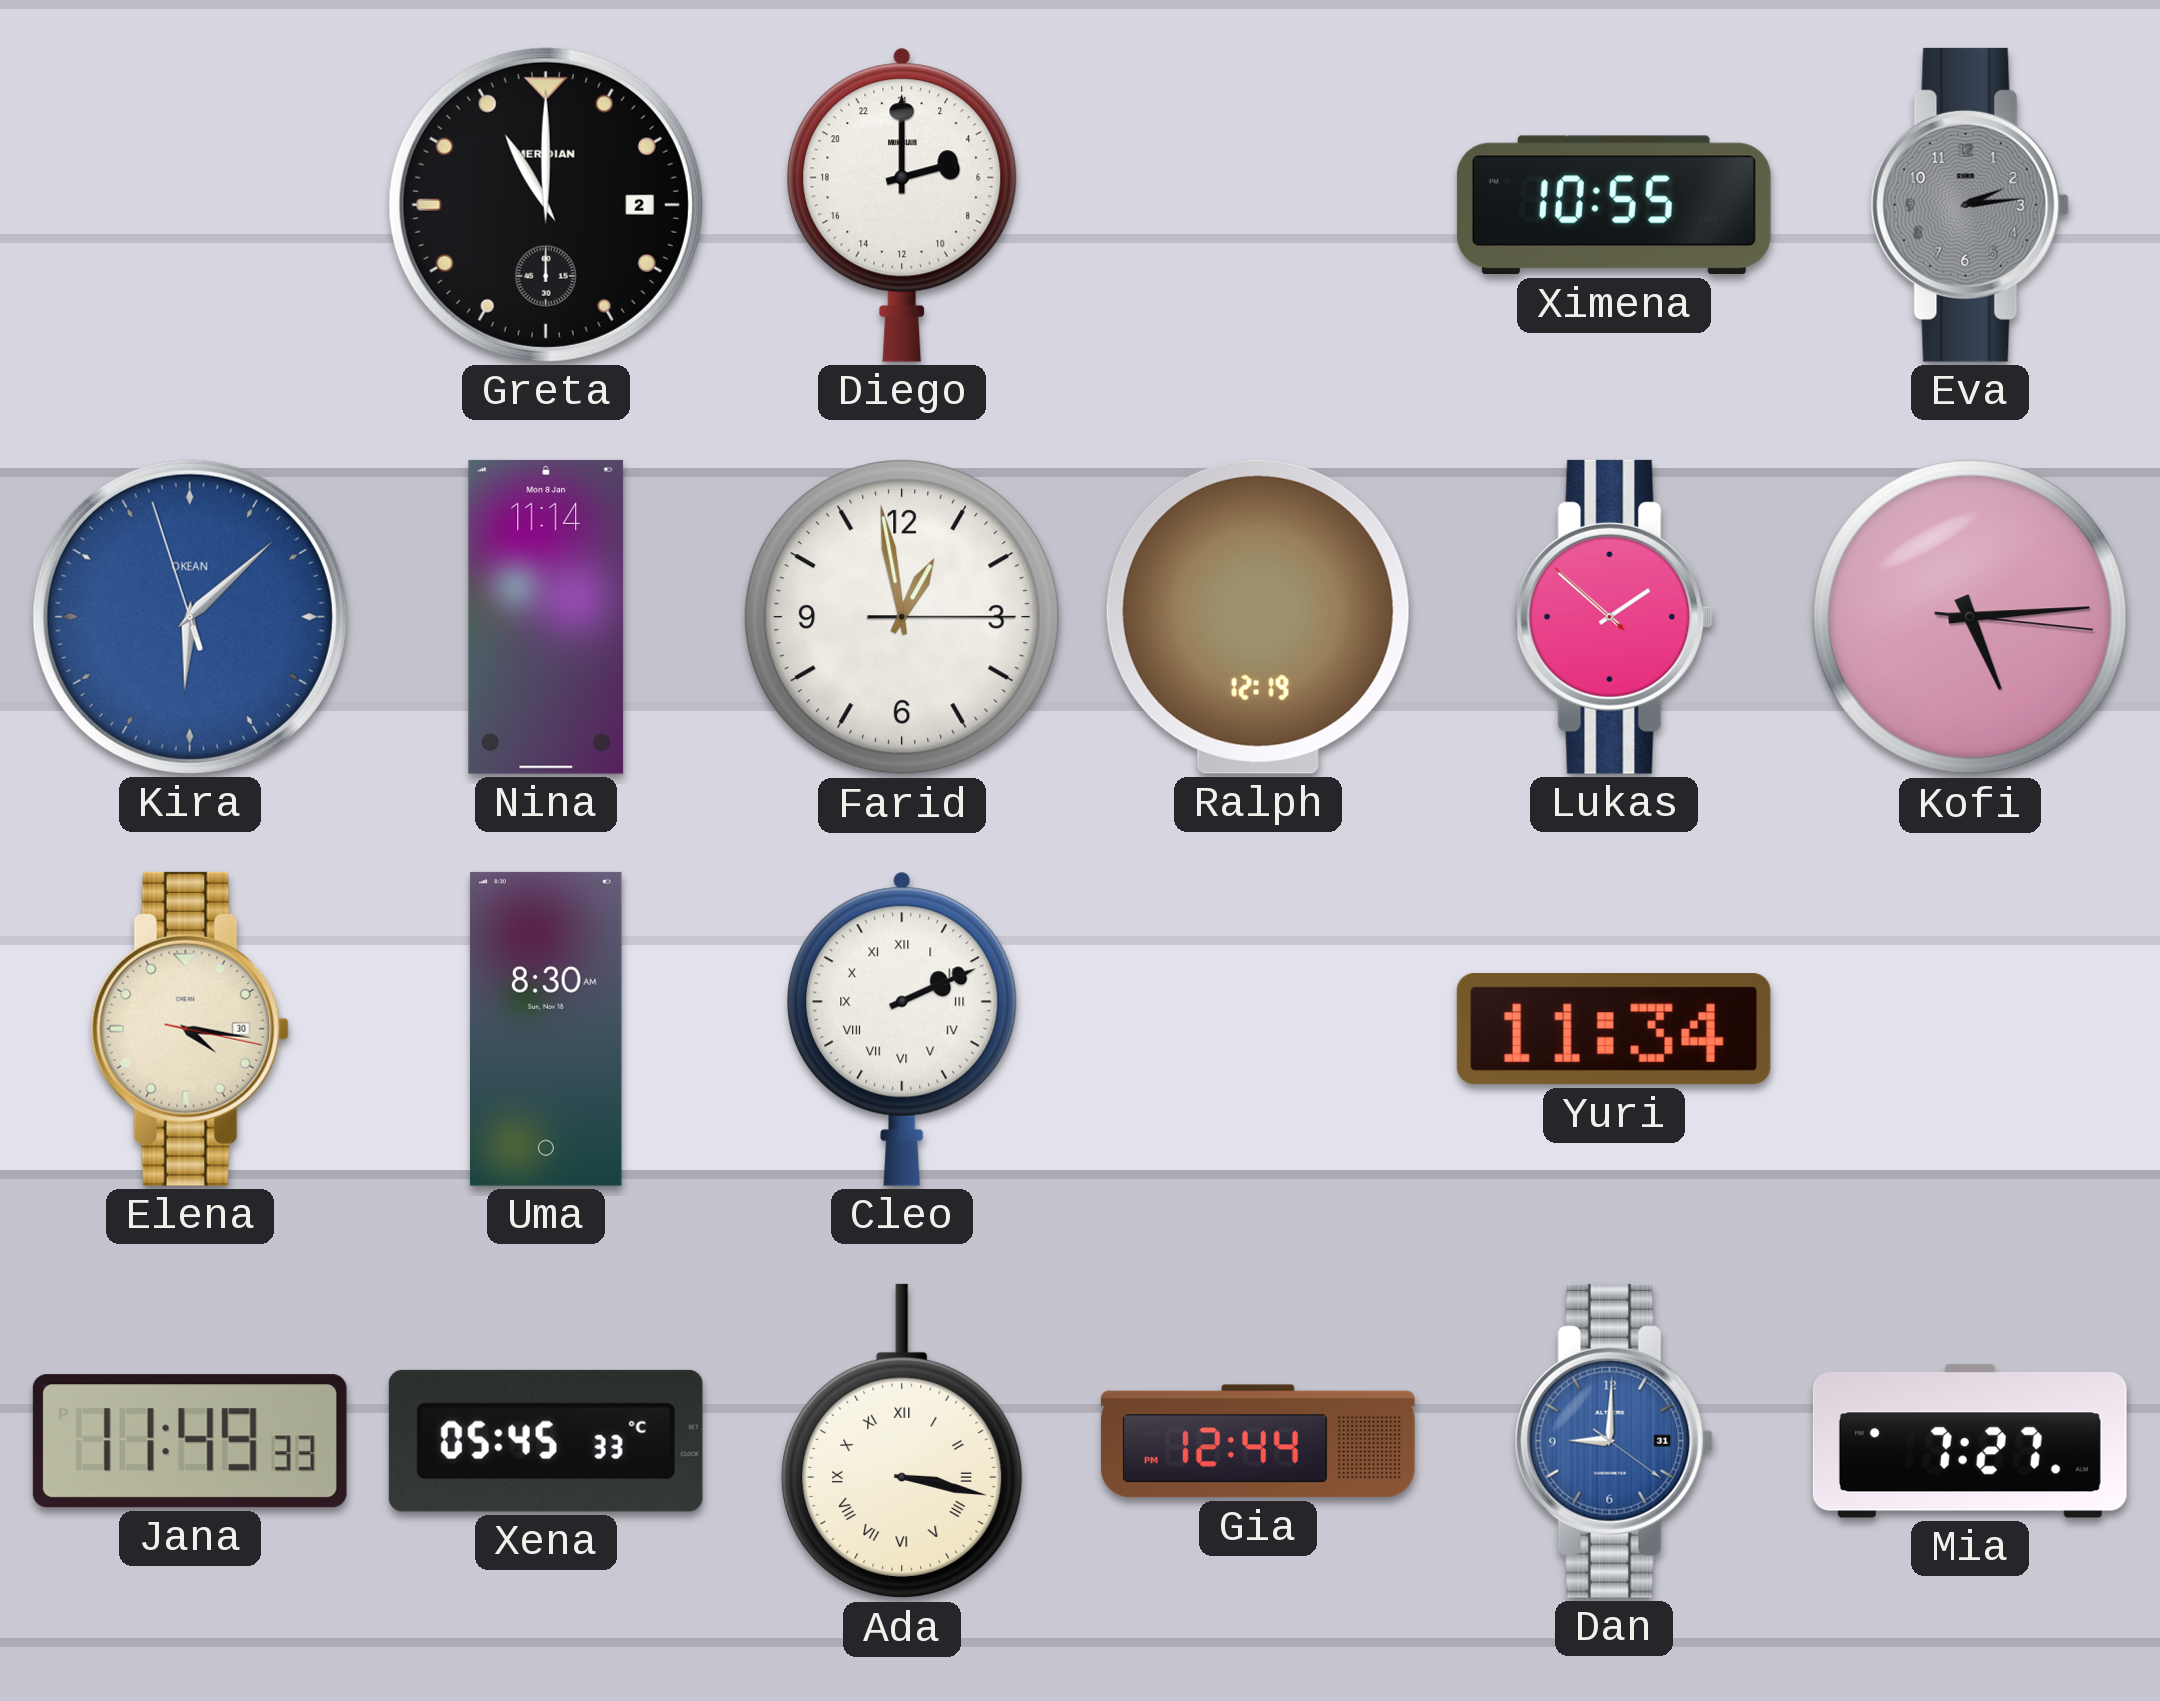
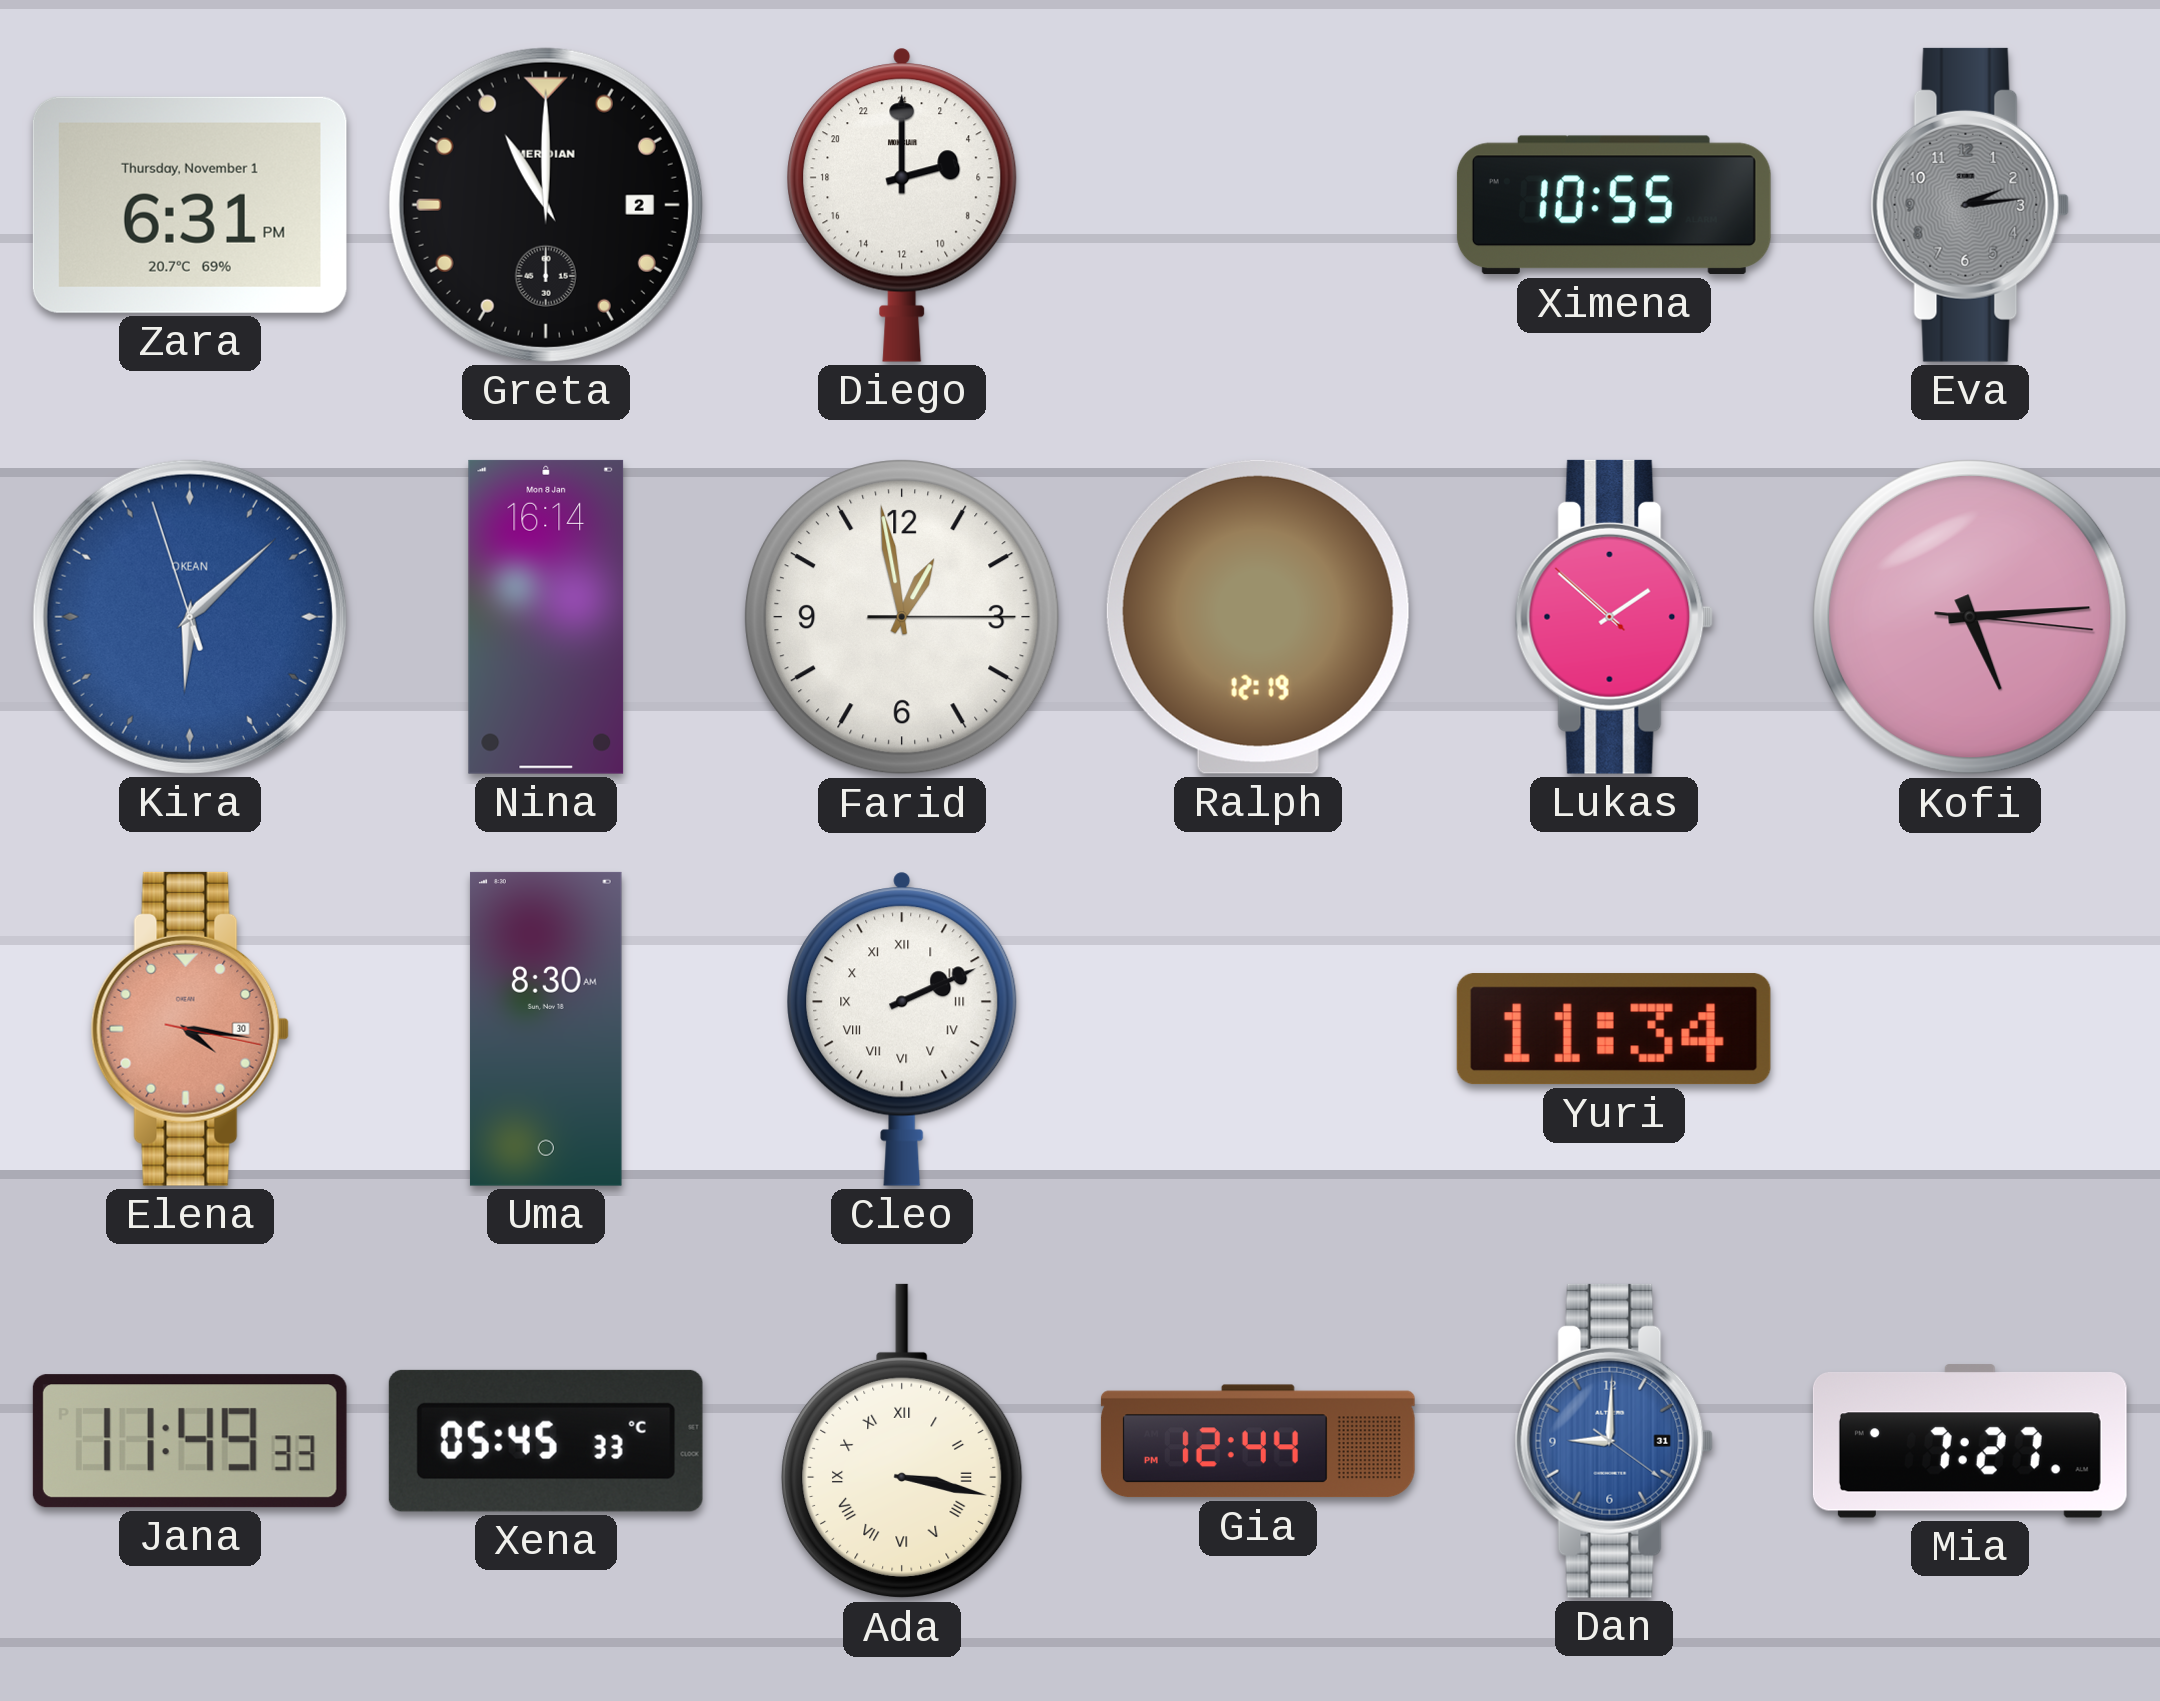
Zara: none -> 6:31 (190, 205)
Nina: 11:14 -> 16:14 (546, 617)
Elena dial: cream -> salmon (190, 1029)
